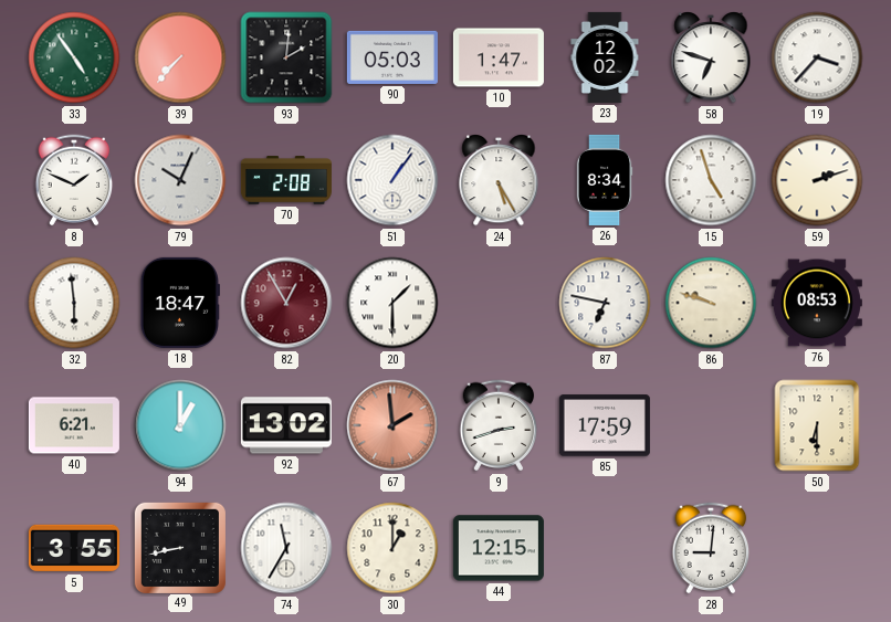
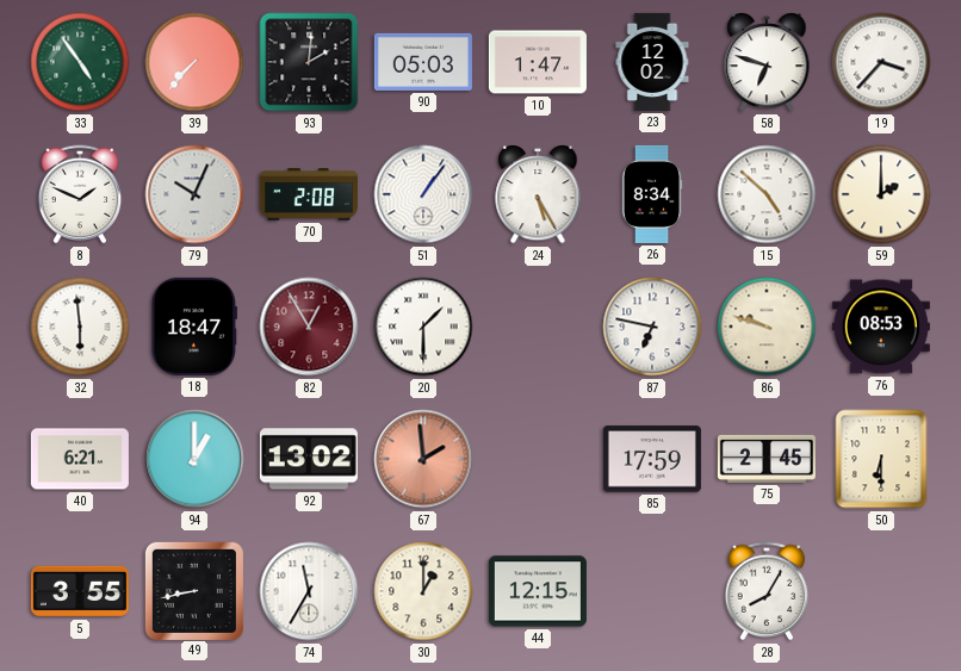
15: 4:57 -> 4:52 (767, 194)
59: 2:12 -> 2:00 (881, 194)
9: 2:42 -> none (499, 425)
75: none -> 2:45 (767, 459)
28: 9:01 -> 8:05 (767, 591)
